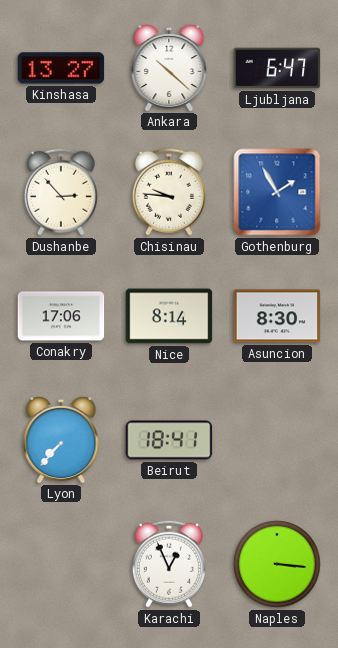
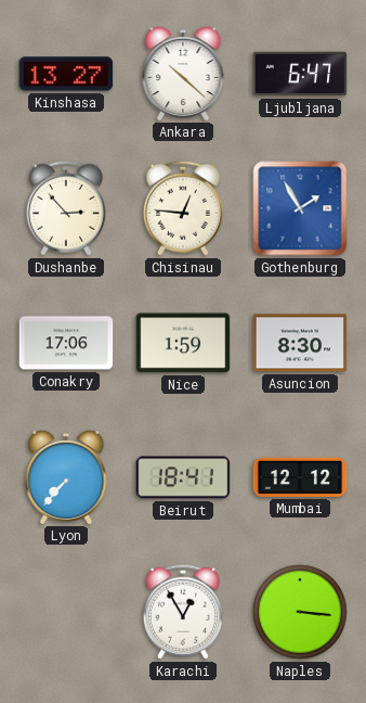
Chisinau: 9:46 -> 12:46 (183, 208)
Nice: 8:14 -> 1:59 (183, 343)
Mumbai: none -> 12:12 (300, 477)
Karachi: 12:56 -> 12:55 (183, 612)
